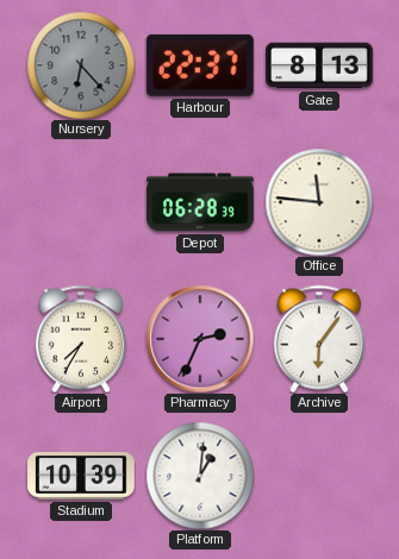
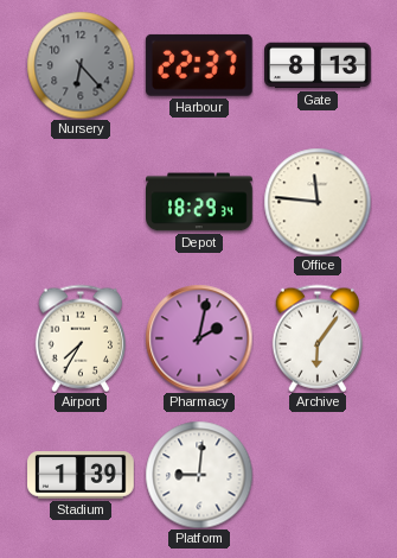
Depot: 06:28 -> 18:29 (200, 202)
Pharmacy: 2:34 -> 2:02 (199, 338)
Stadium: 10:39 -> 1:39 (82, 476)
Platform: 1:01 -> 9:01 (199, 475)
